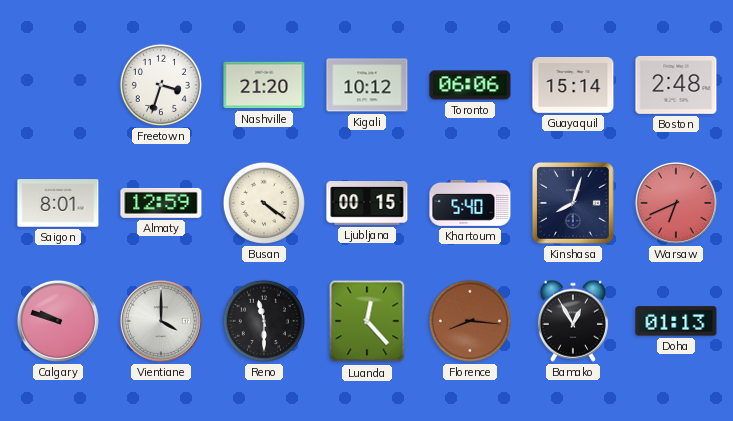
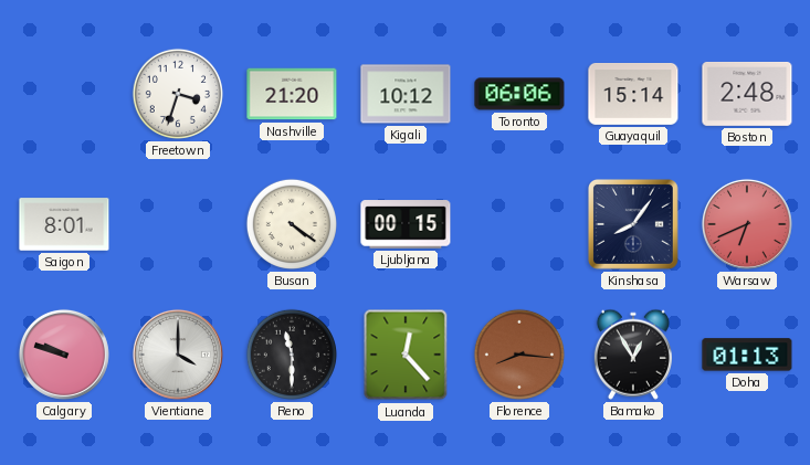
Almaty: 12:59 -> none (161, 203)
Khartoum: 5:40 -> none (470, 203)
Kinshasa: 8:03 -> 8:06 (633, 224)
